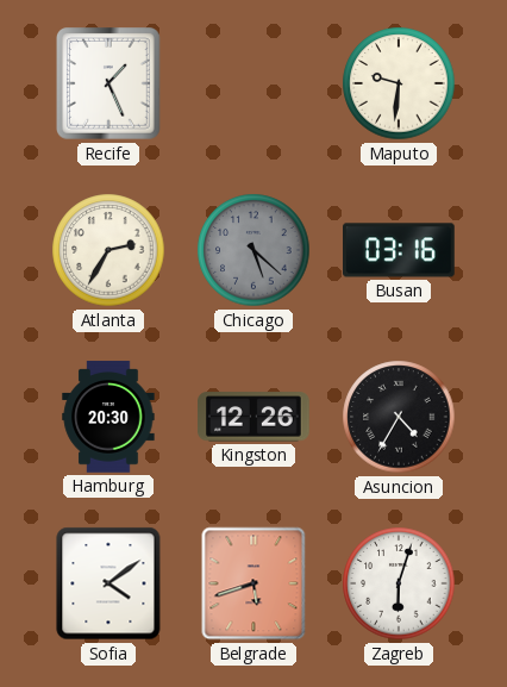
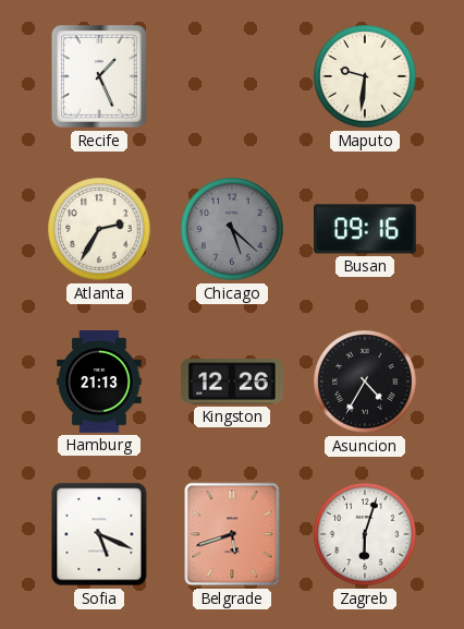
Busan: 03:16 -> 09:16 (366, 229)
Hamburg: 20:30 -> 21:13 (99, 382)
Sofia: 4:09 -> 5:19 (99, 534)
